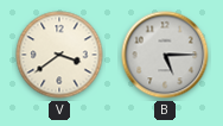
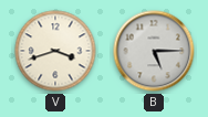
V: 3:39 -> 3:42 (55, 51)
